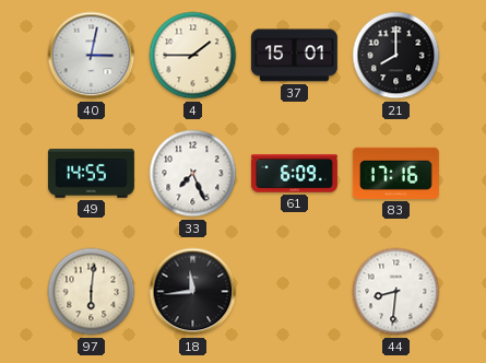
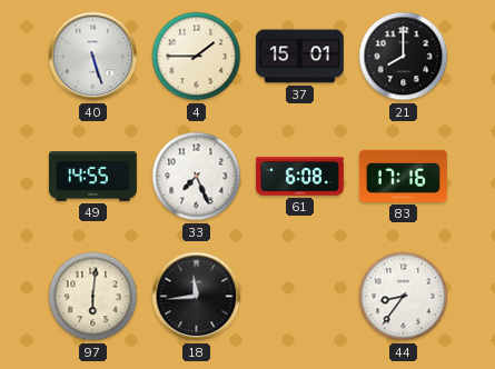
40: 3:02 -> 5:27 (93, 57)
61: 6:09 -> 6:08 (299, 177)
44: 8:31 -> 8:36 (404, 297)
